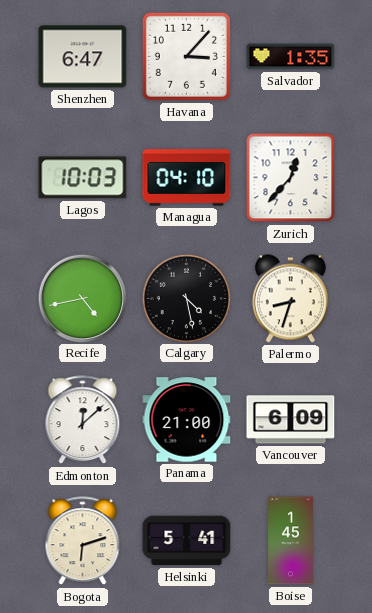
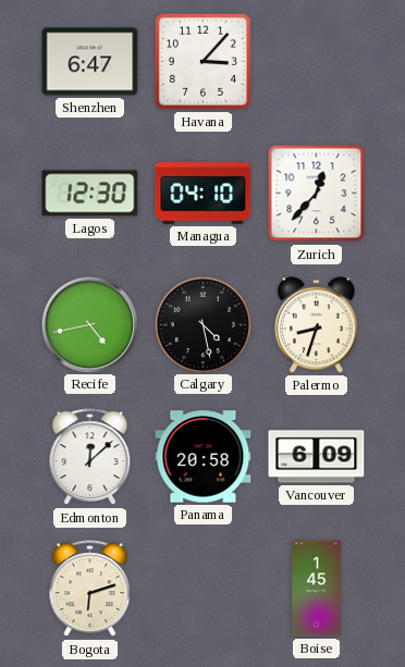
Salvador: 1:35 -> none (291, 57)
Lagos: 10:03 -> 12:30 (90, 194)
Panama: 21:00 -> 20:58 (204, 457)
Helsinki: 5:41 -> none (187, 541)
